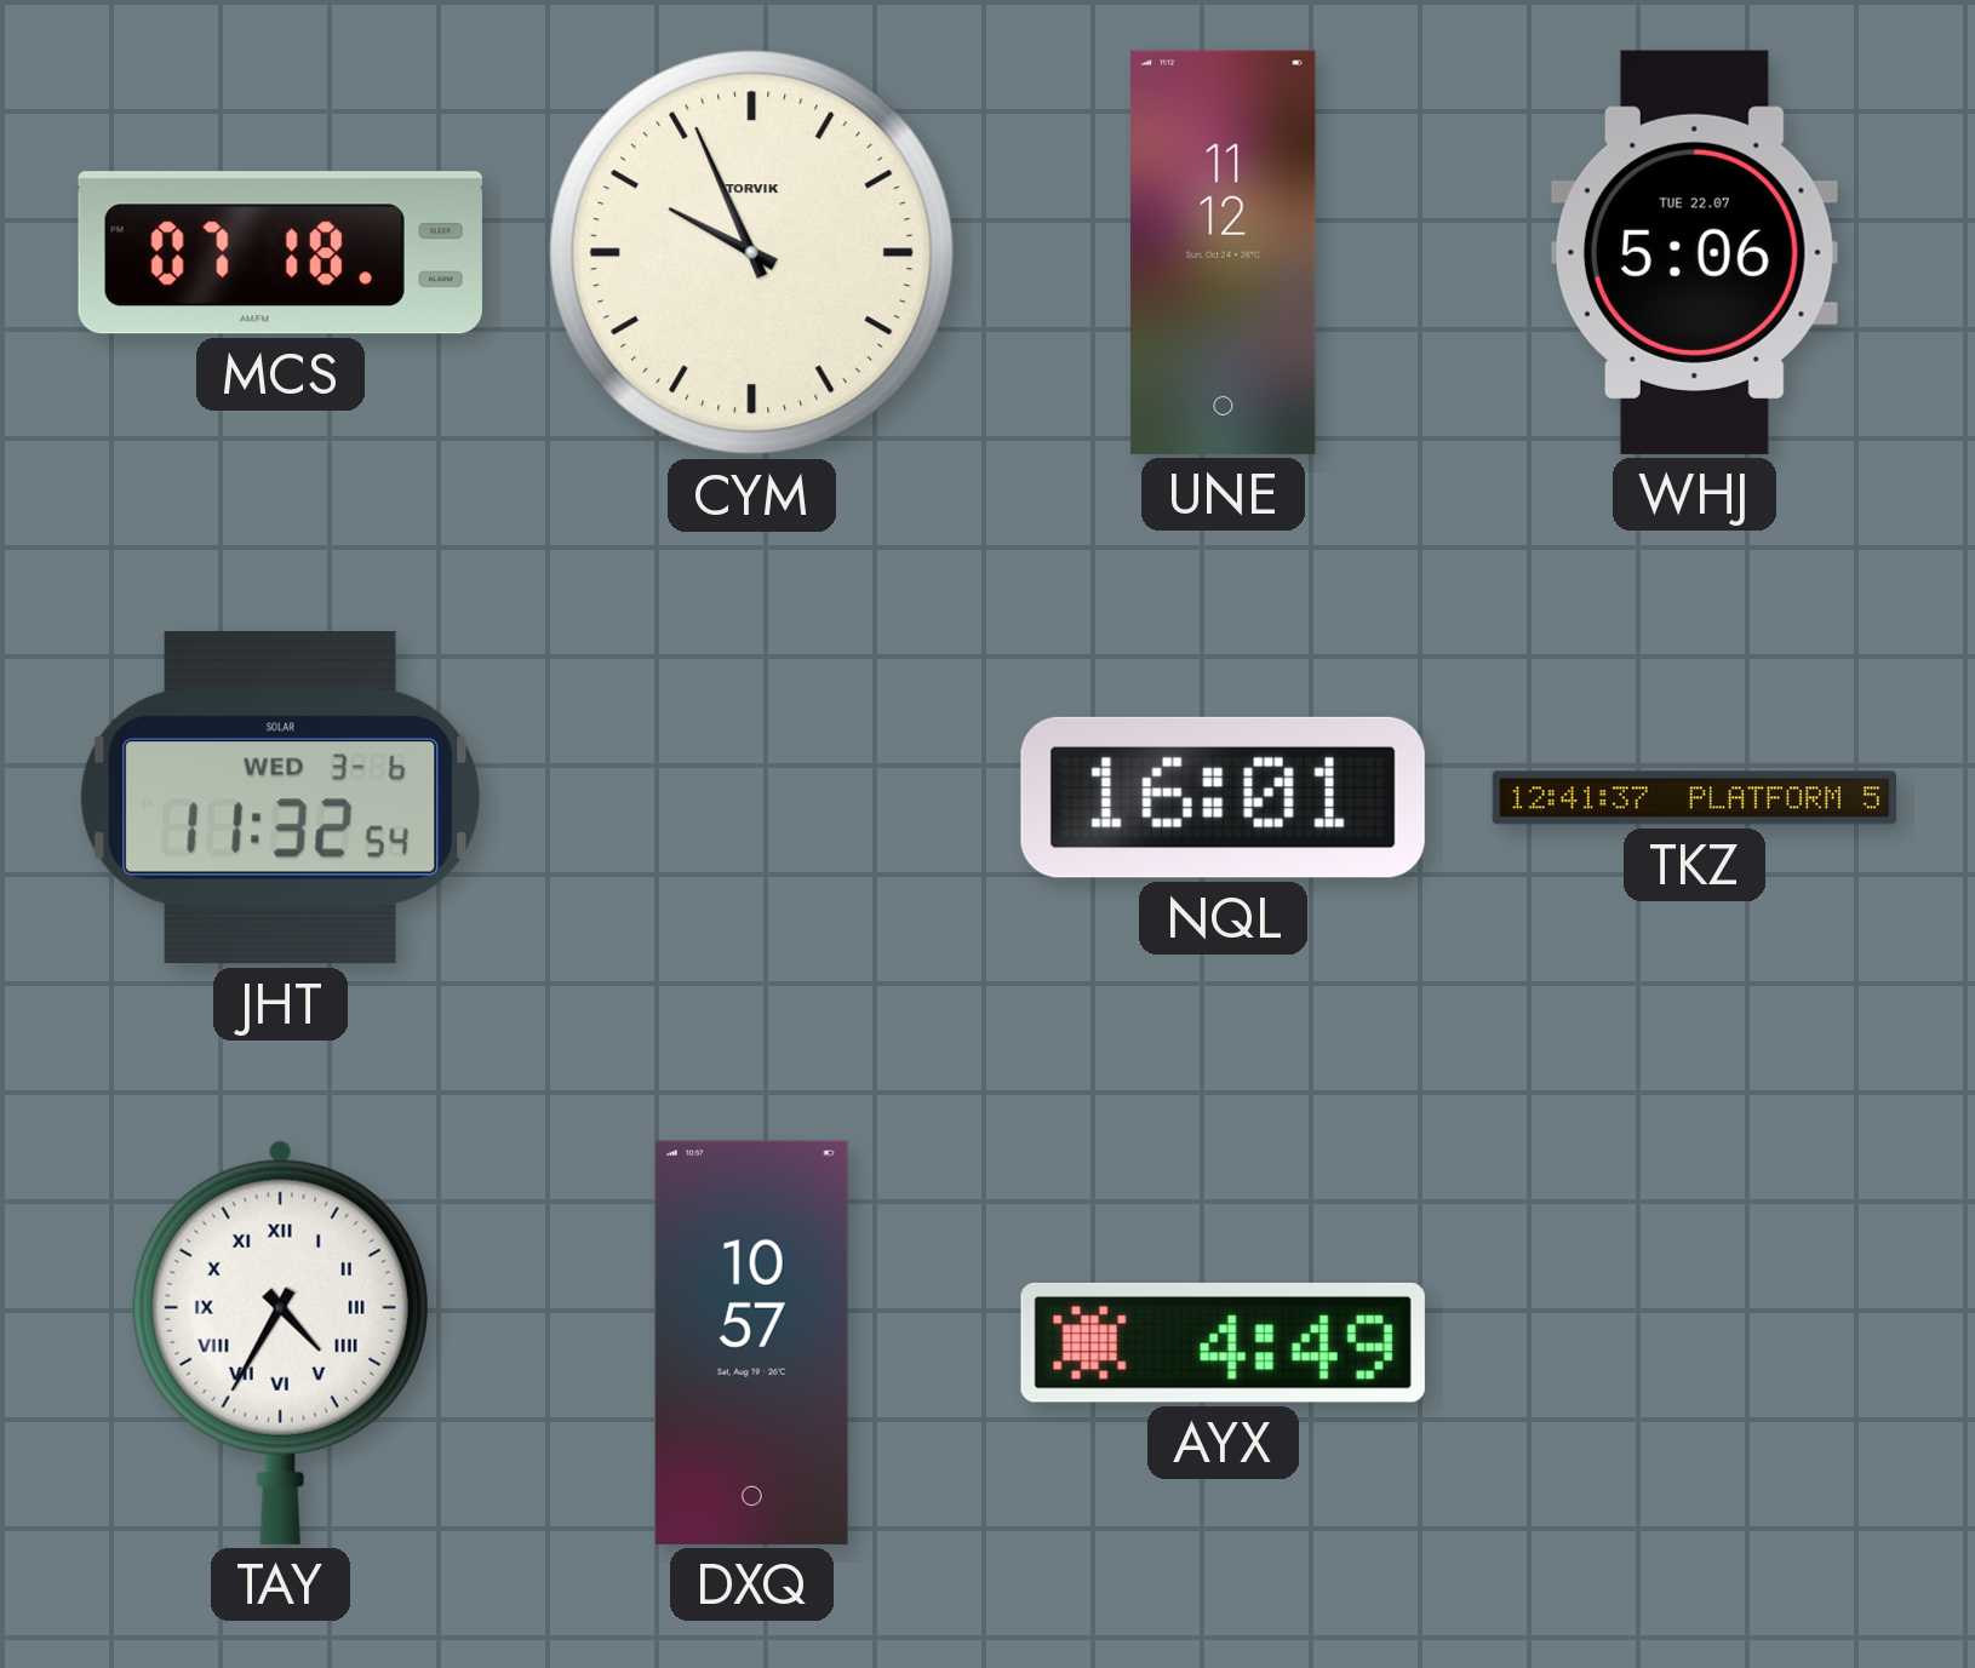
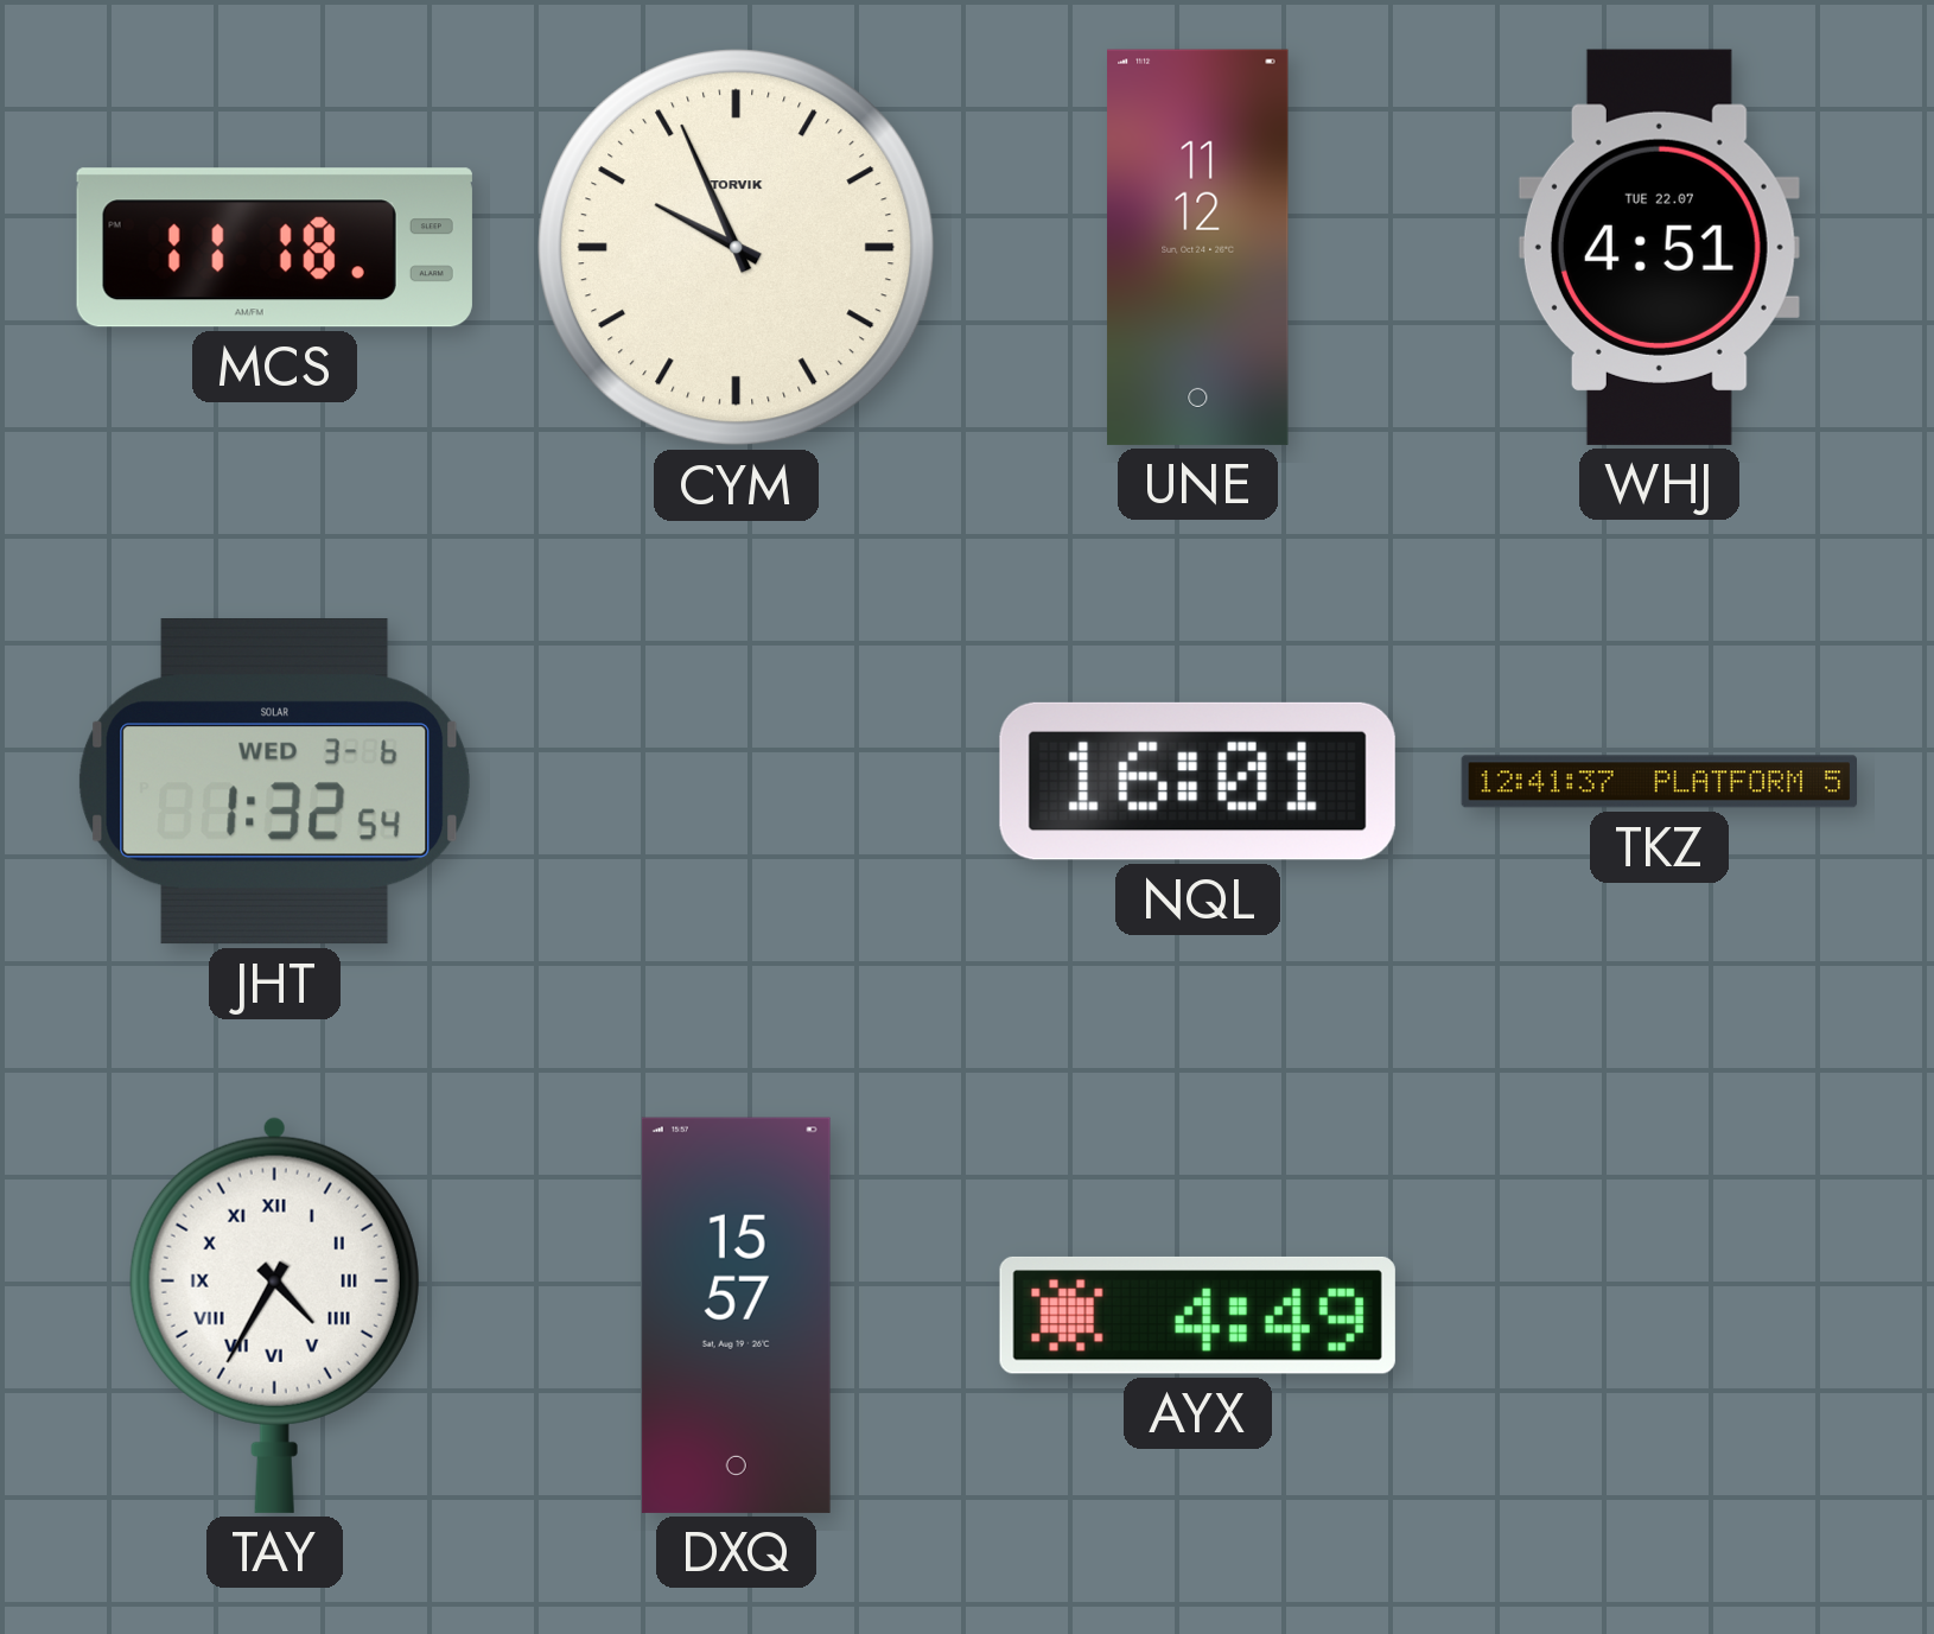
MCS: 07:18 -> 11:18 (274, 248)
WHJ: 5:06 -> 4:51 (1659, 247)
JHT: 11:32 -> 1:32 (275, 782)
DXQ: 10:57 -> 15:57 (736, 1315)
